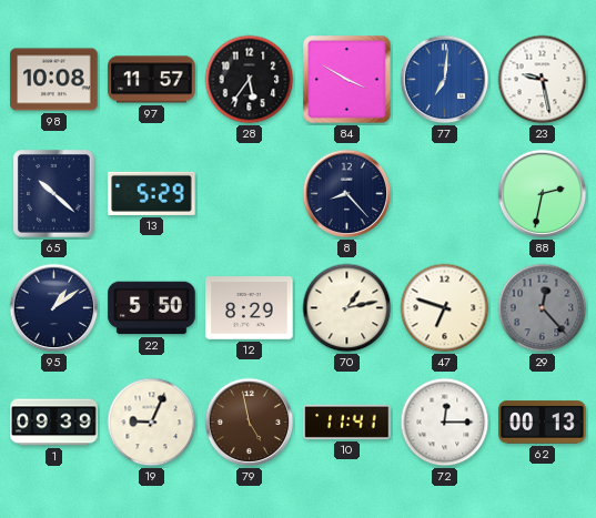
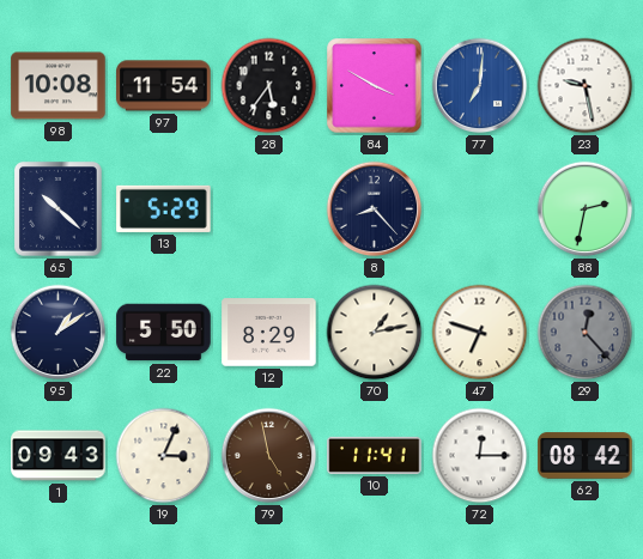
97: 11:57 -> 11:54 (164, 86)
1: 09:39 -> 09:43 (59, 456)
19: 9:04 -> 3:04 (164, 456)
62: 00:13 -> 08:42 (586, 456)
